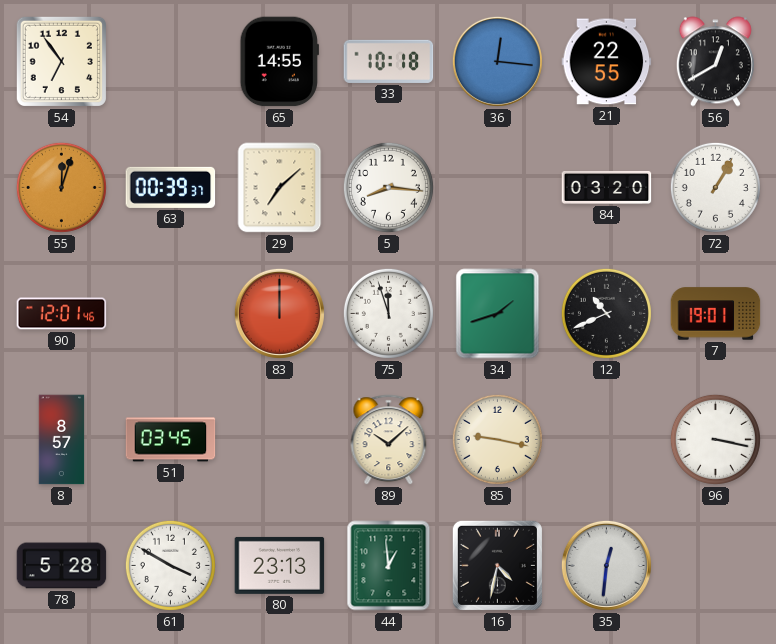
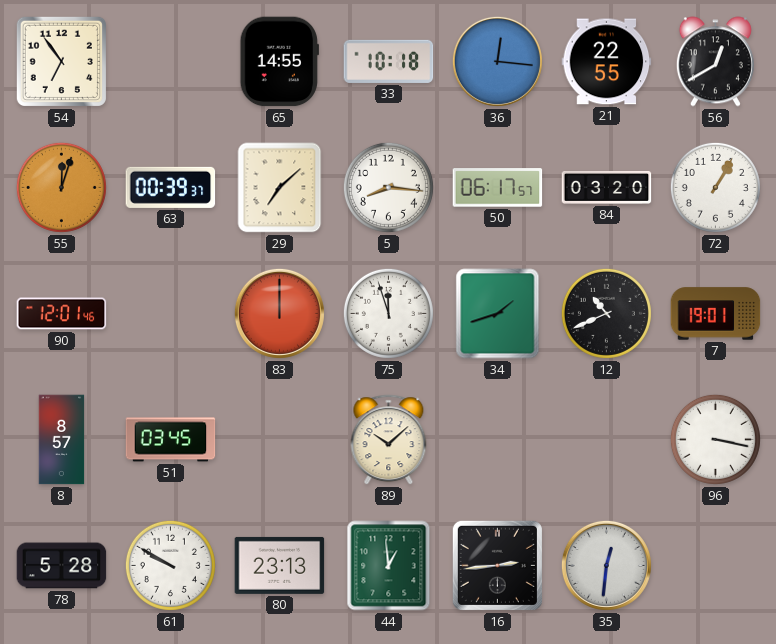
50: none -> 06:17 (498, 188)
85: 9:17 -> none (497, 439)
61: 3:50 -> 9:50 (170, 565)
16: 4:32 -> 2:44 (497, 565)
